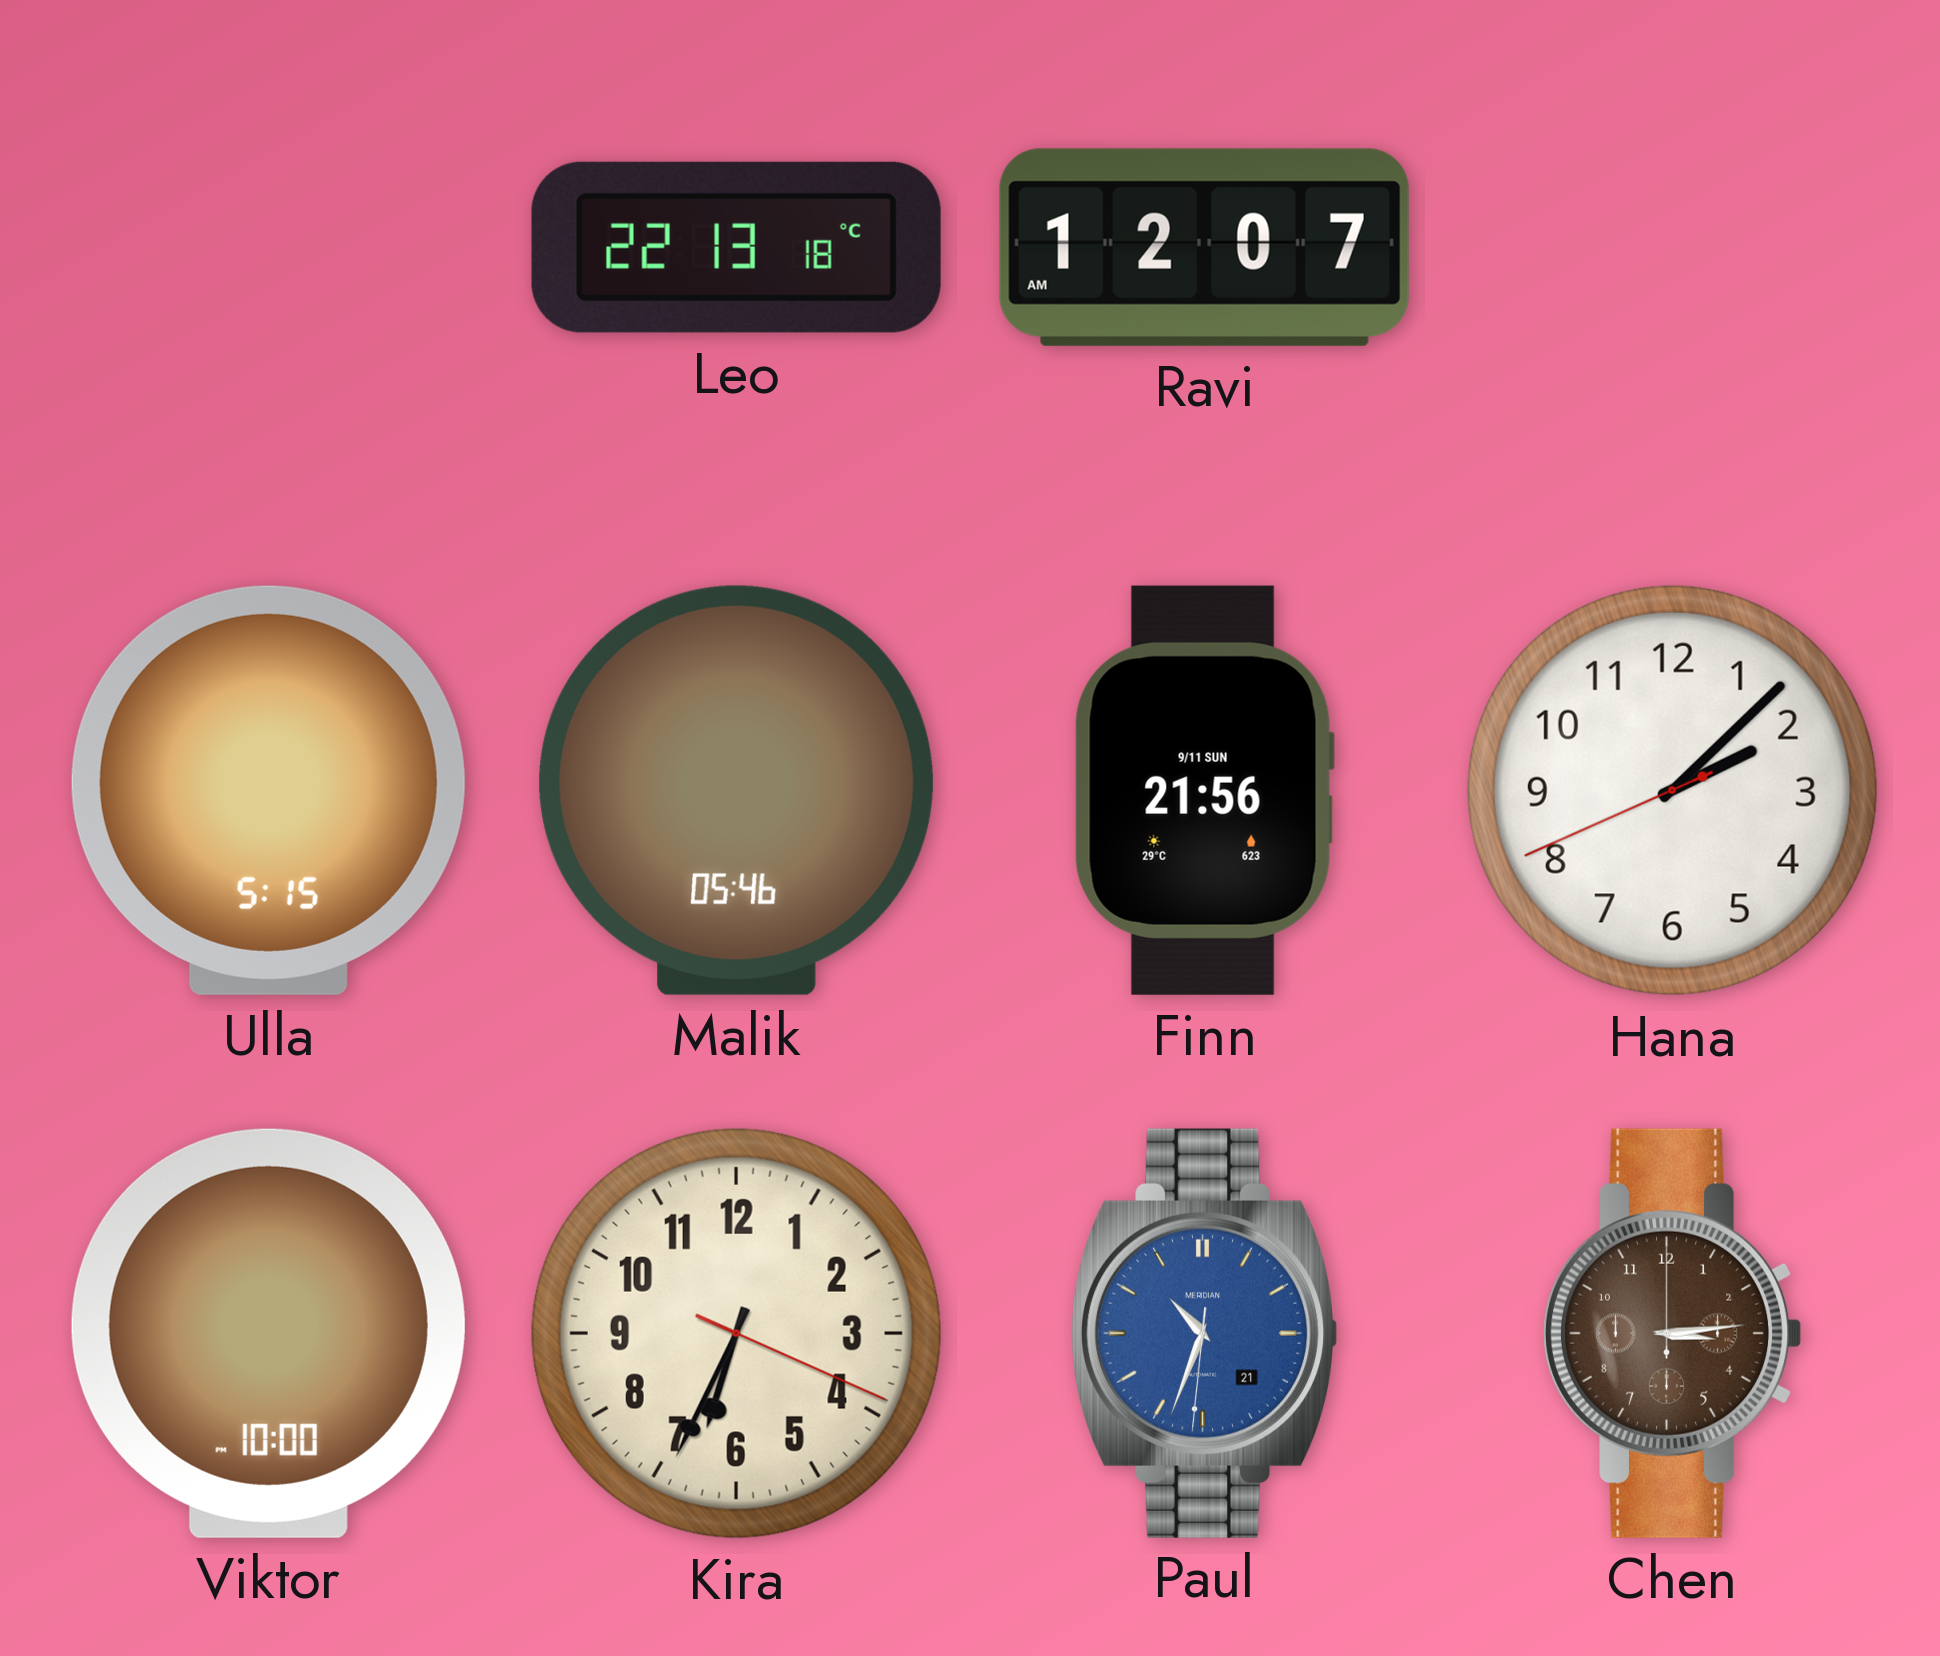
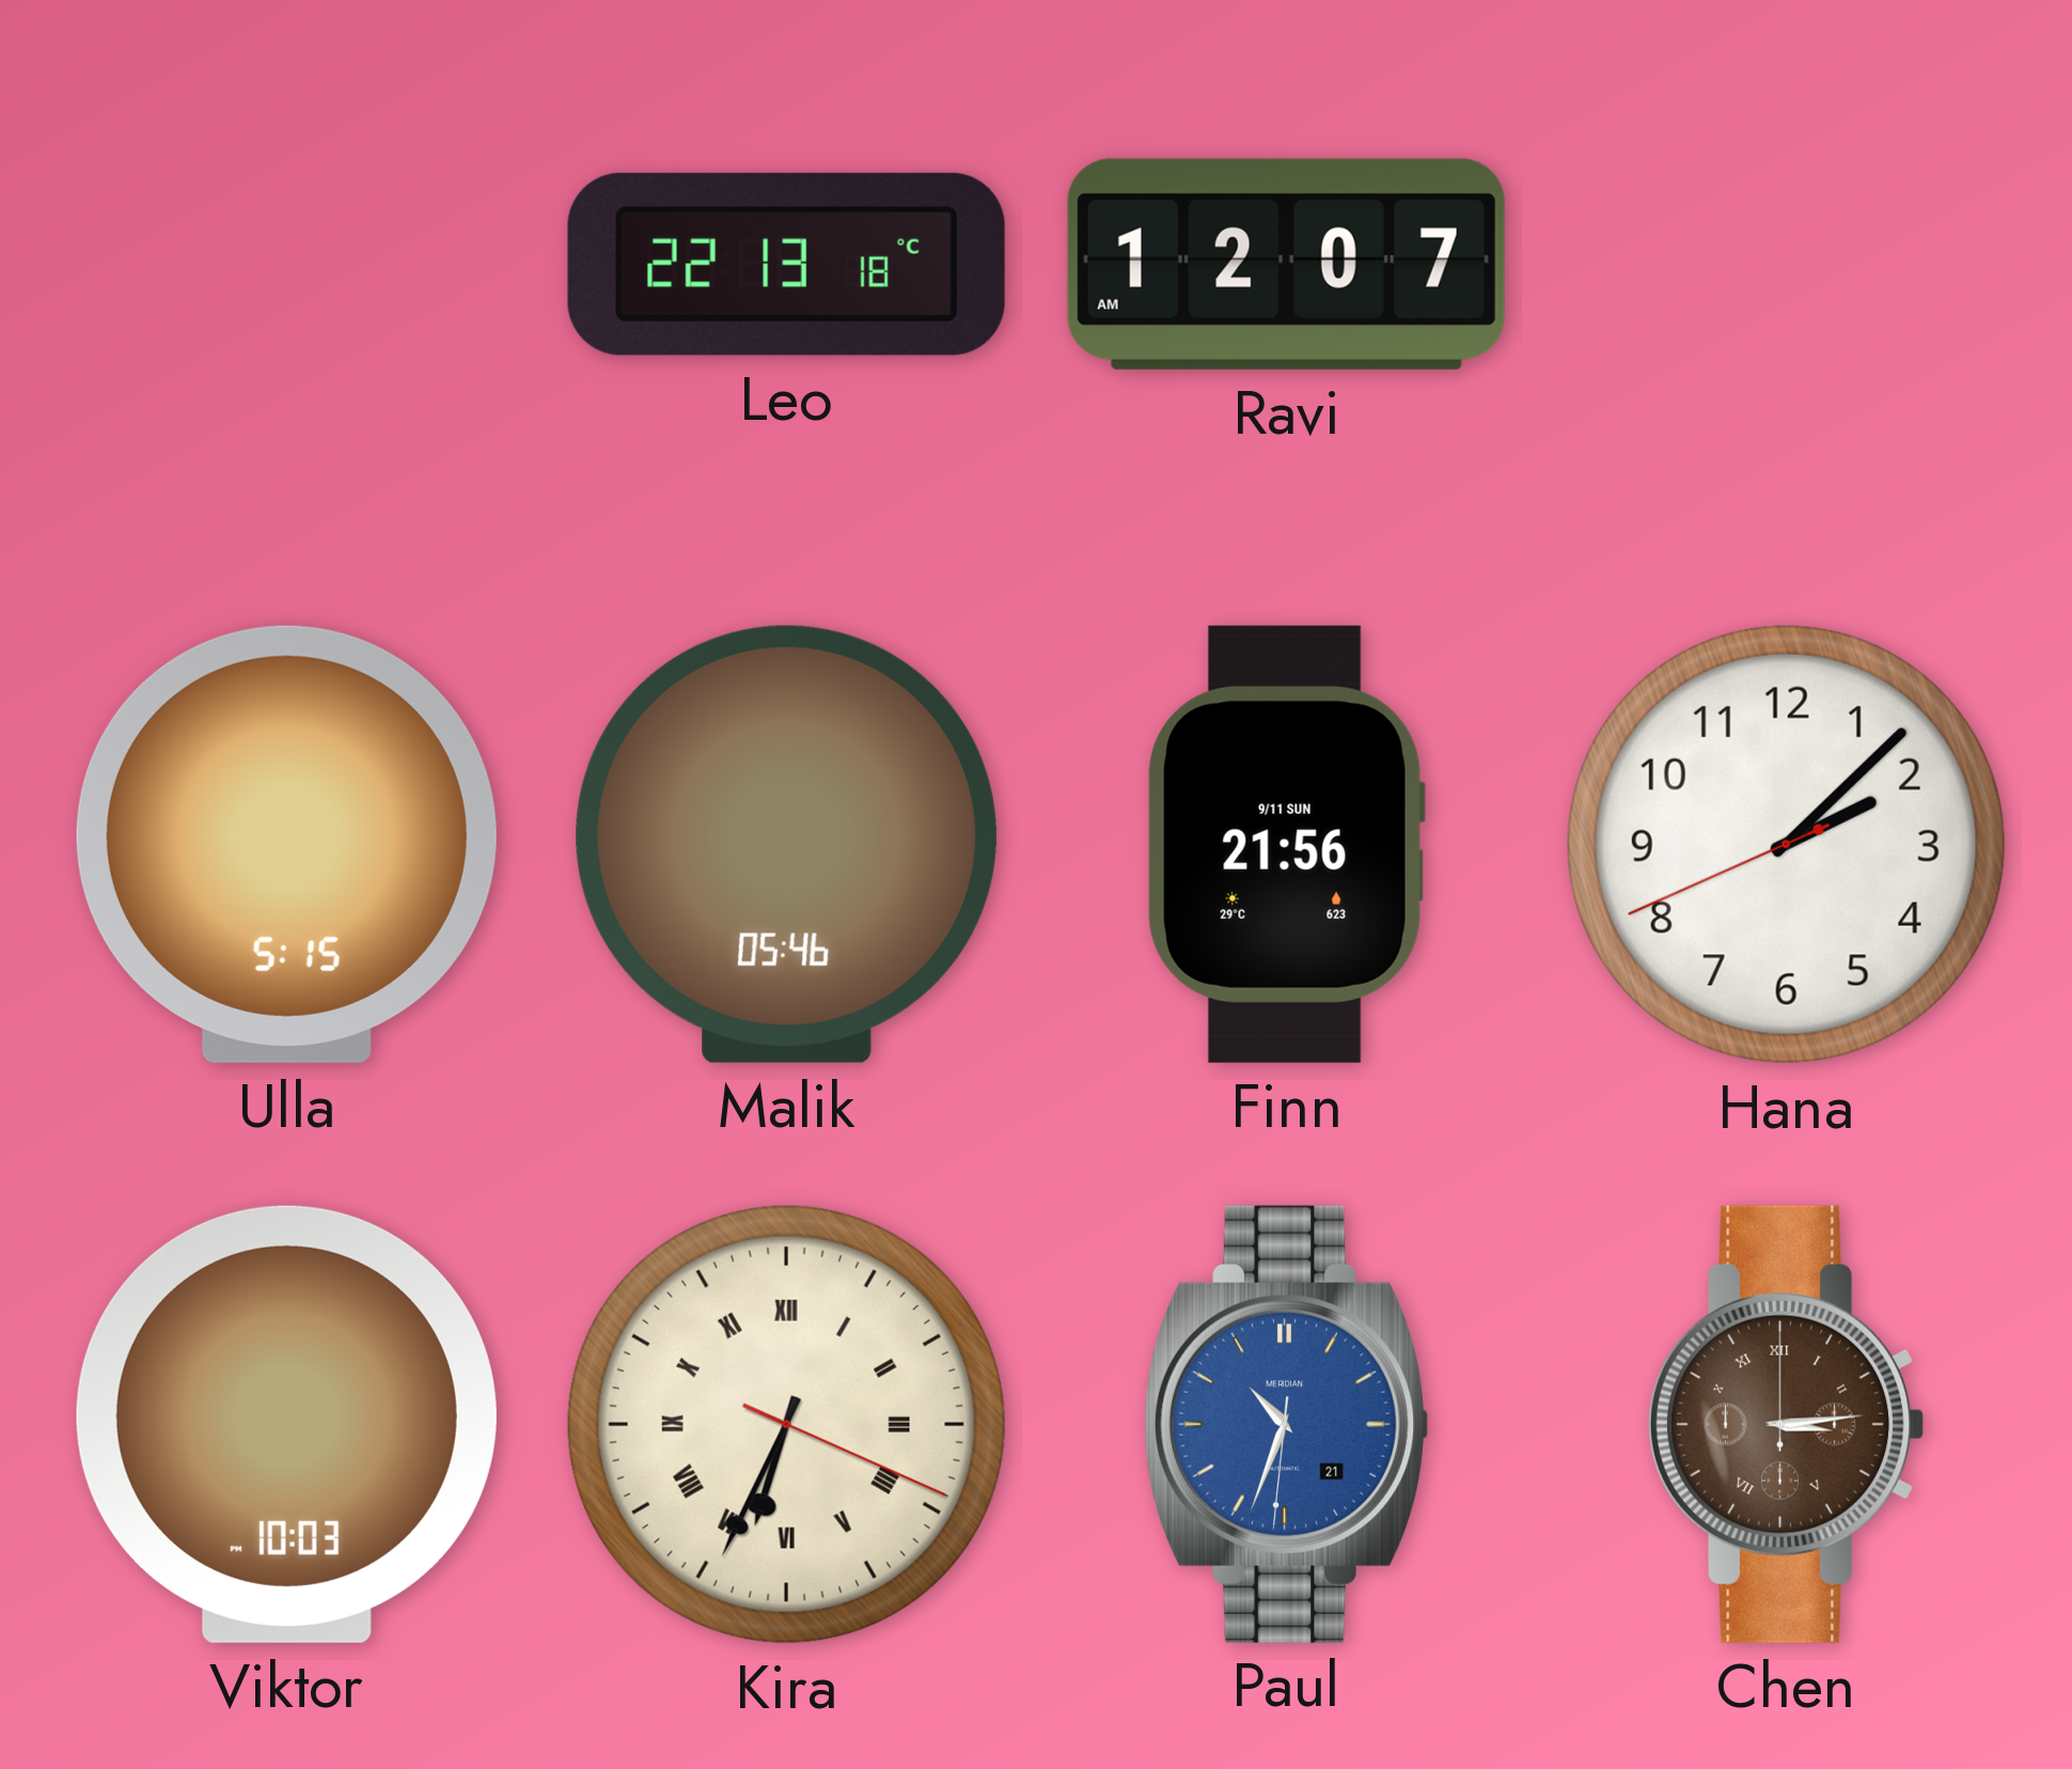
Viktor: 10:00 -> 10:03 (286, 1424)
Kira numerals: Arabic -> Roman (786, 1424)
Chen numerals: Arabic -> Roman (1786, 1424)
